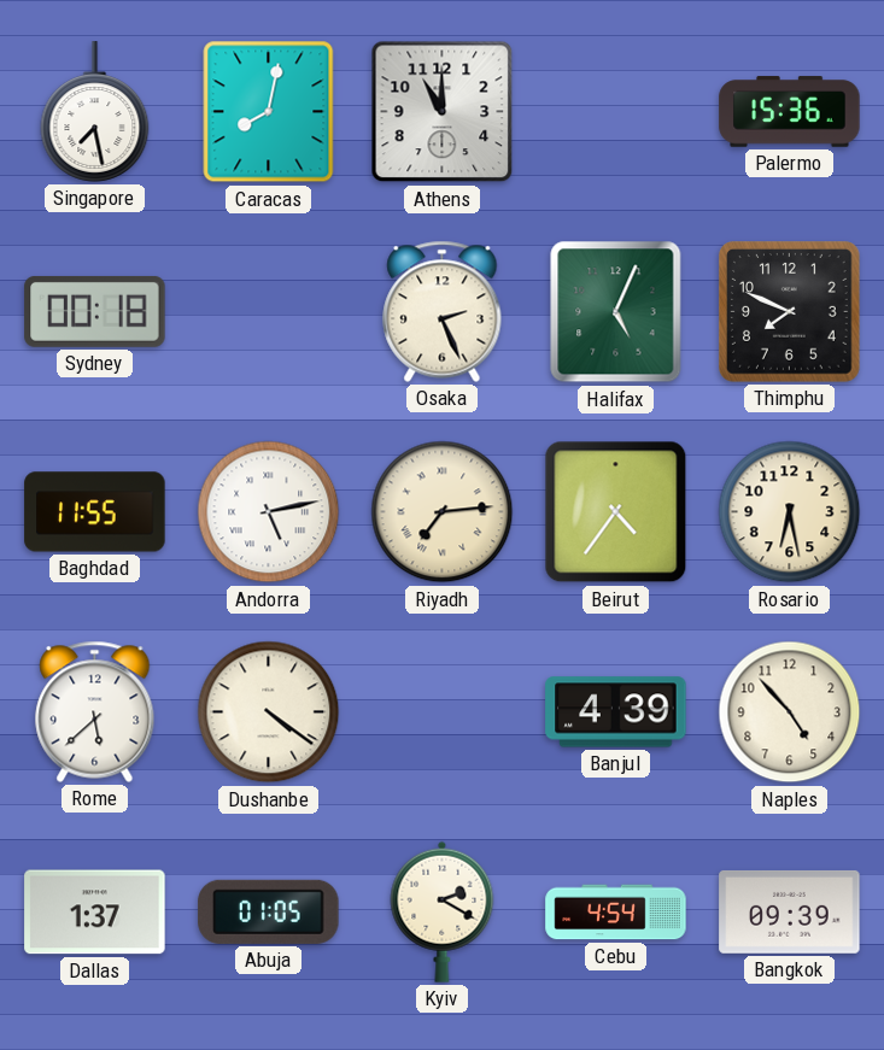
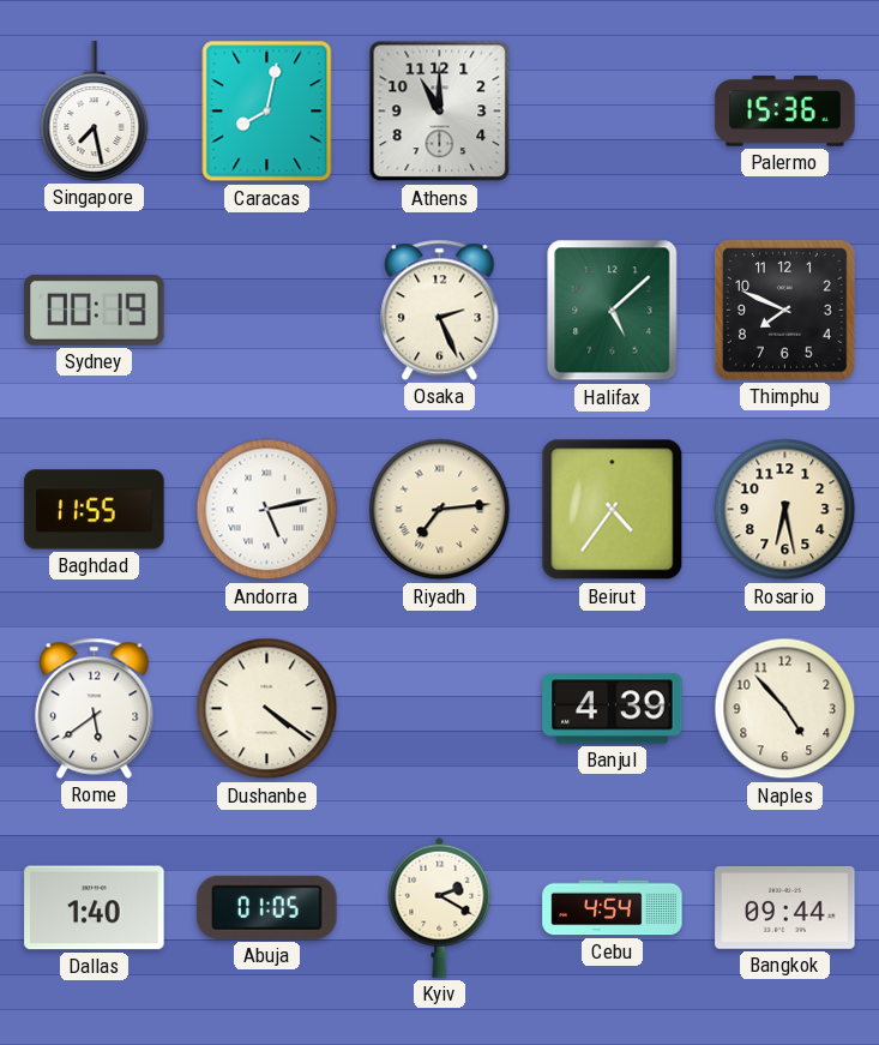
Sydney: 00:18 -> 00:19 (95, 310)
Halifax: 5:04 -> 5:08 (613, 311)
Rome: 5:38 -> 5:39 (95, 708)
Dallas: 1:37 -> 1:40 (95, 908)
Bangkok: 09:39 -> 09:44 (785, 907)
